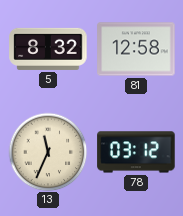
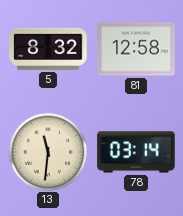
13: 11:34 -> 11:31 (48, 152)
78: 03:12 -> 03:14 (136, 152)
